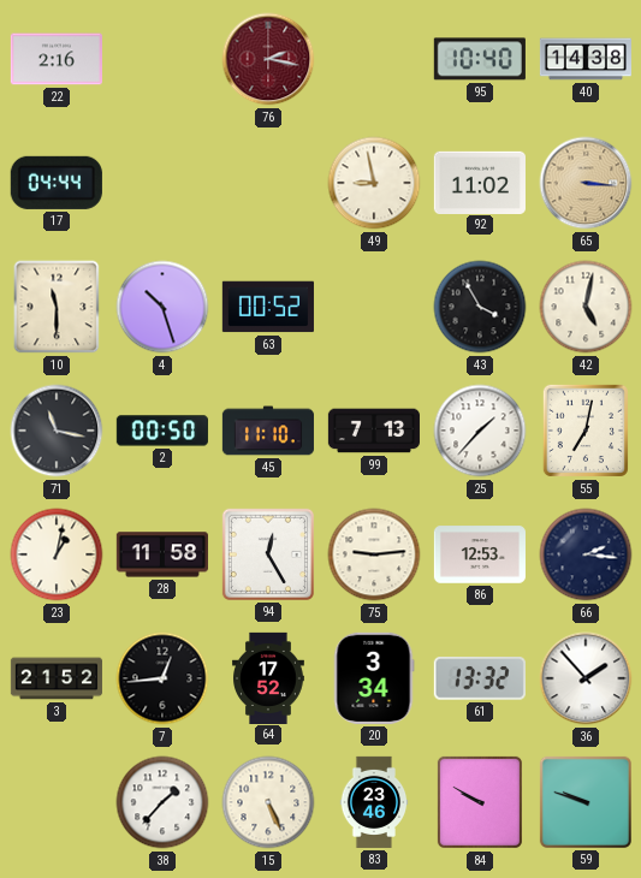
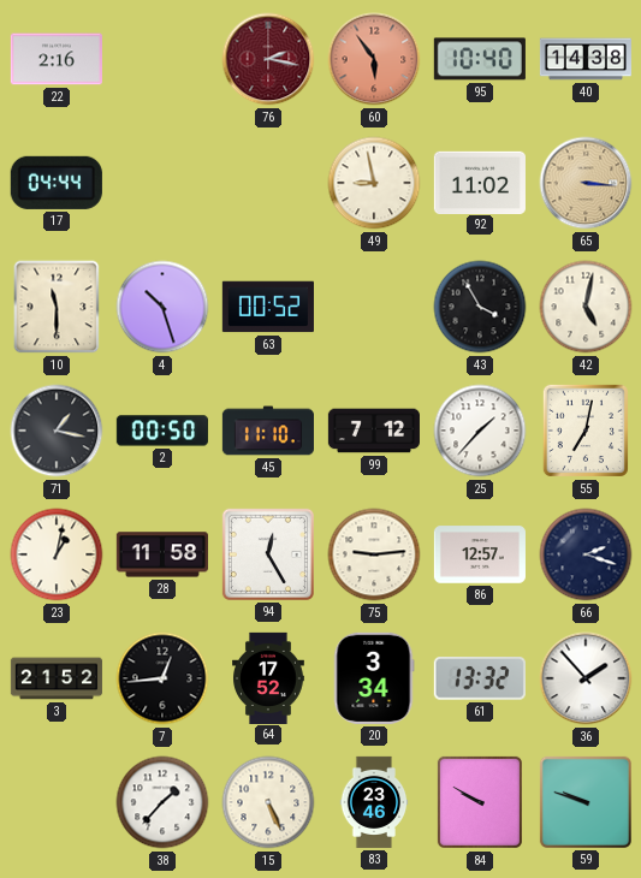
60: none -> 5:54 (374, 59)
71: 11:17 -> 1:17 (57, 431)
99: 7:13 -> 7:12 (374, 431)
86: 12:53 -> 12:57 (480, 554)
66: 2:16 -> 2:18 (586, 554)
